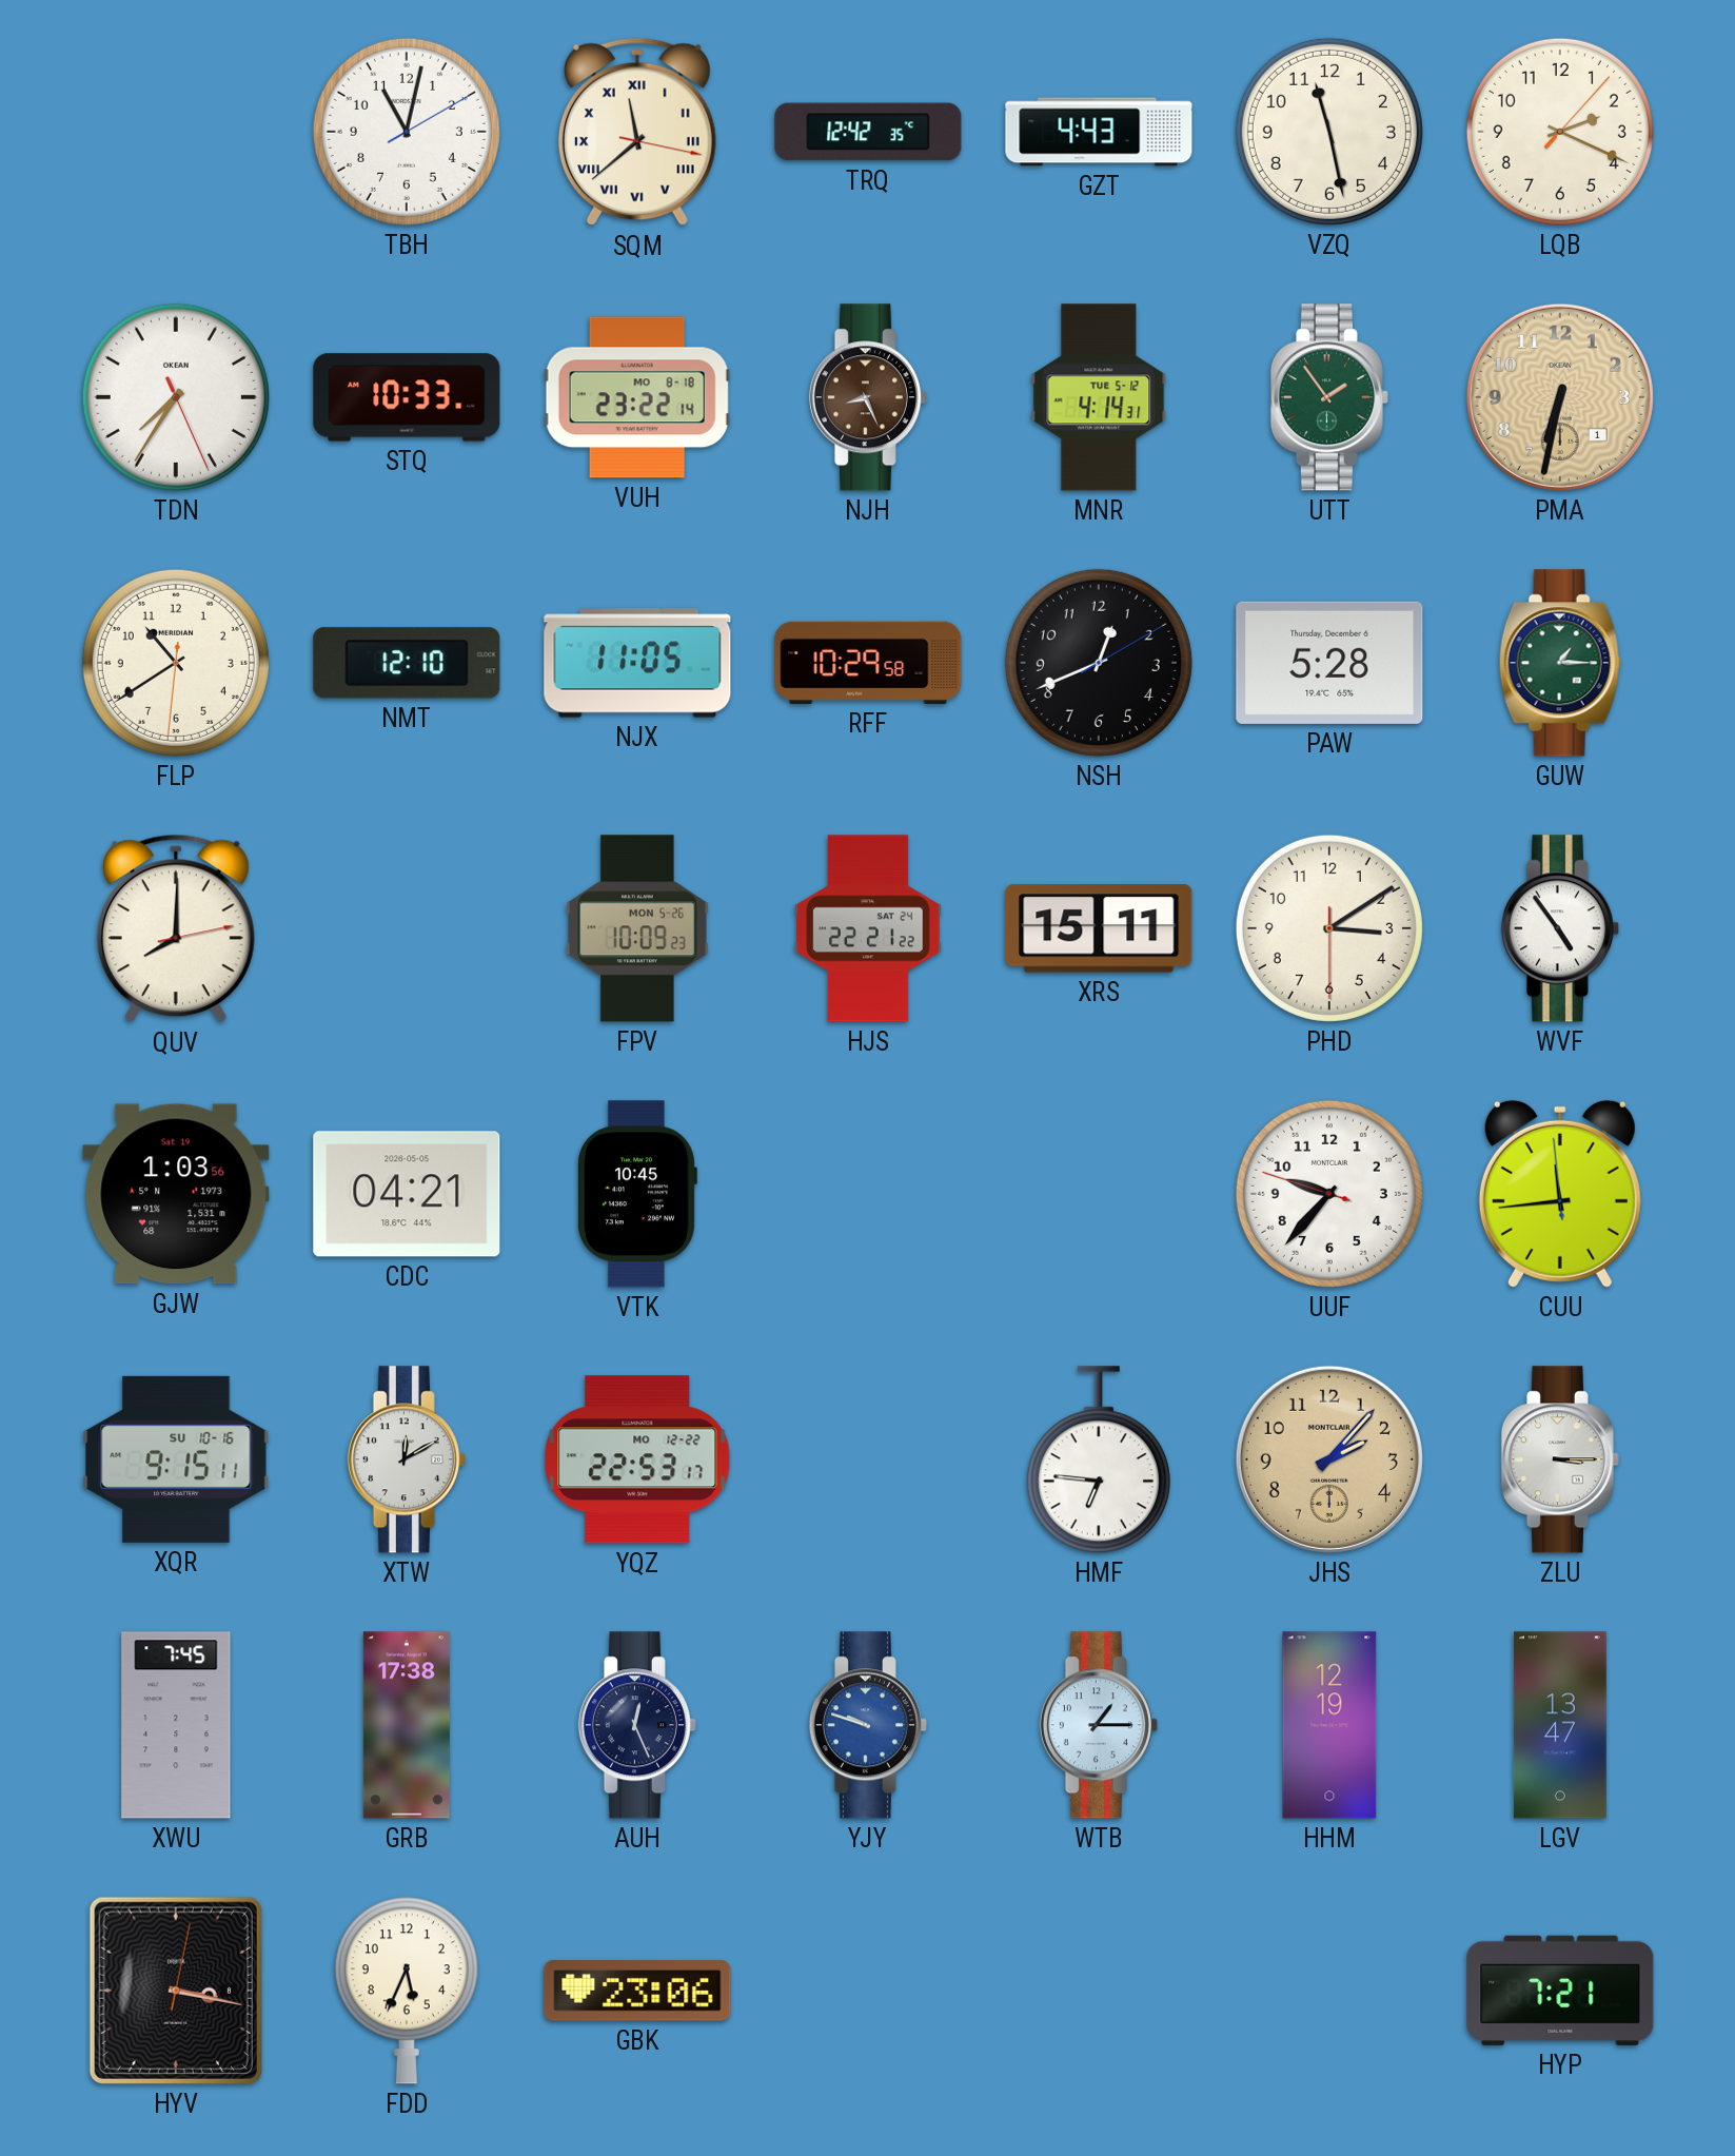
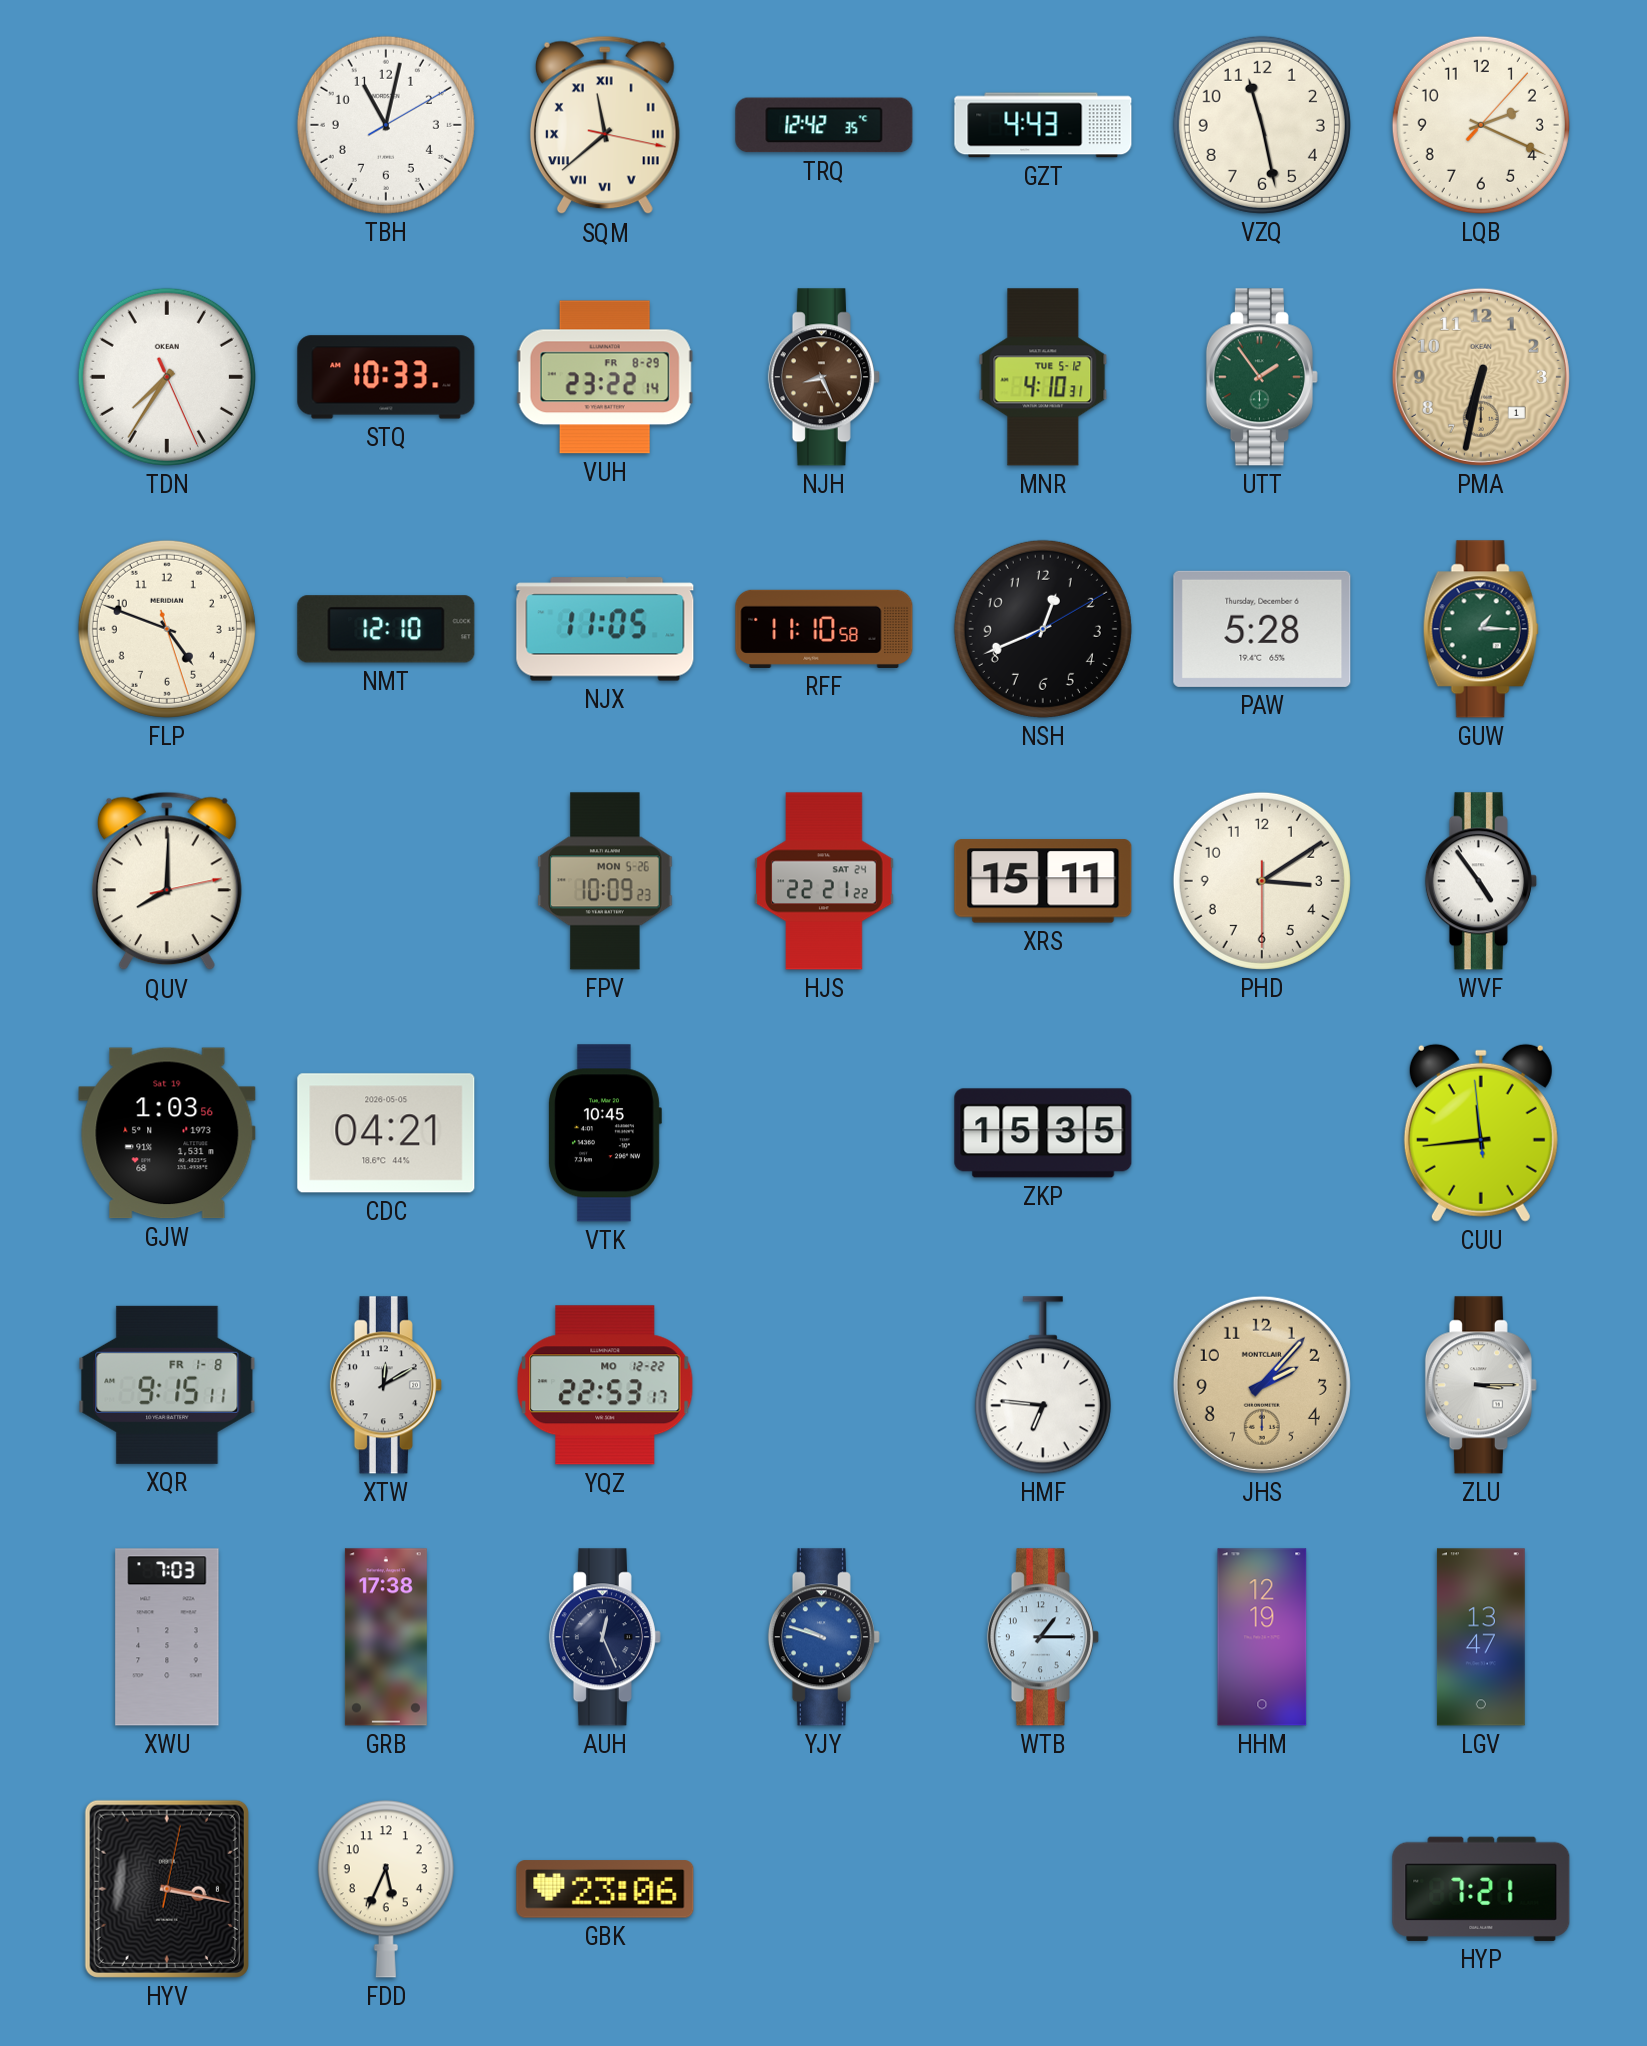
VUH date: MO 8-18 -> FR 8-29 (605, 377)
MNR: 4:14 -> 4:10 (1043, 377)
FLP: 10:39 -> 4:48 (167, 629)
RFF: 10:29 -> 11:10 (824, 629)
ZKP: none -> 15:35 (1043, 1133)
UUF: 9:36 -> none (1329, 1194)
XQR date: SU 10-16 -> FR 1-8 (167, 1385)
XWU: 7:45 -> 7:03 (167, 1637)
